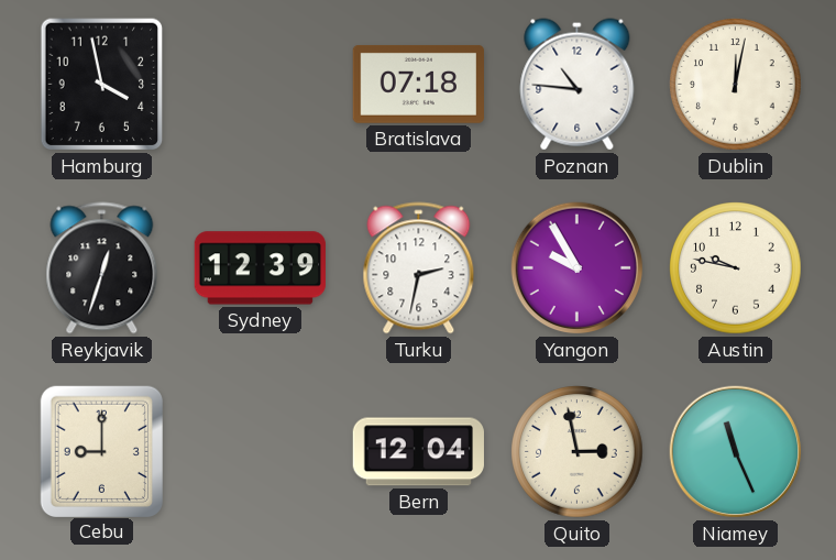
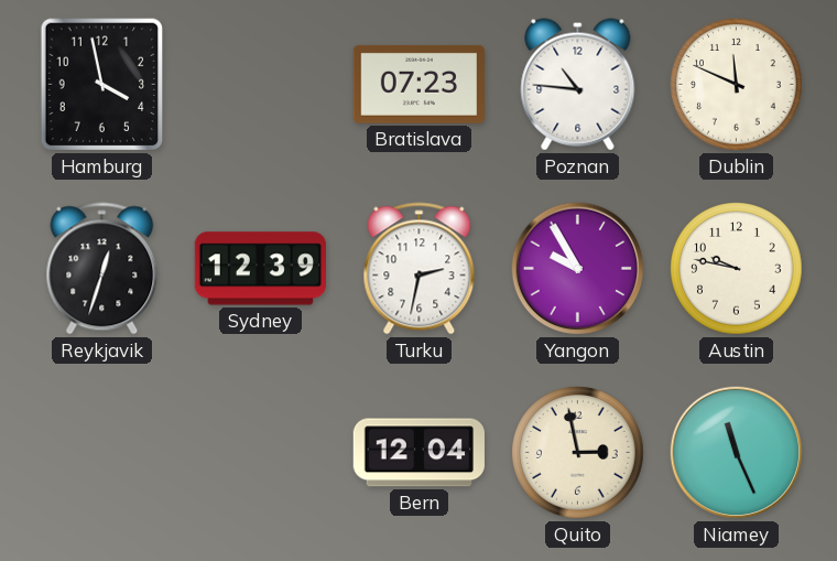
Bratislava: 07:18 -> 07:23 (418, 84)
Dublin: 12:02 -> 11:49 (737, 85)
Cebu: 9:00 -> none (101, 451)
